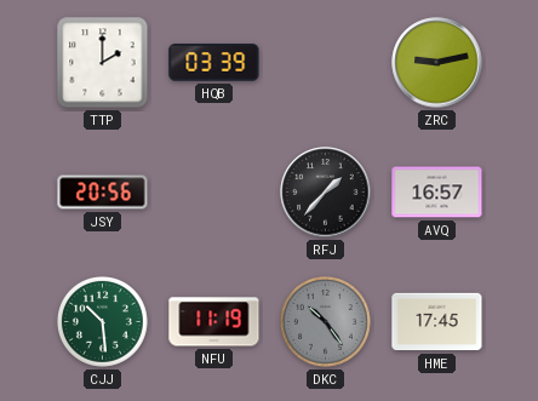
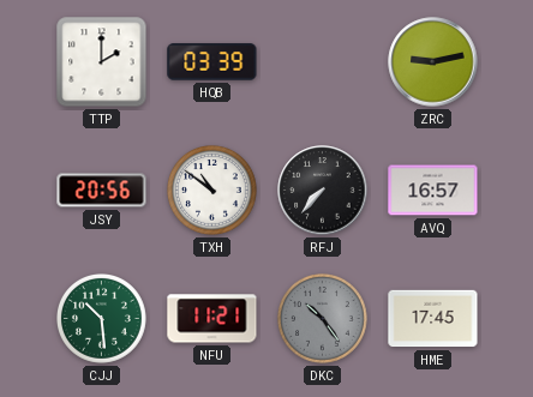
TXH: none -> 10:51 (212, 191)
RFJ: 1:37 -> 7:37 (323, 191)
NFU: 11:19 -> 11:21 (212, 319)
